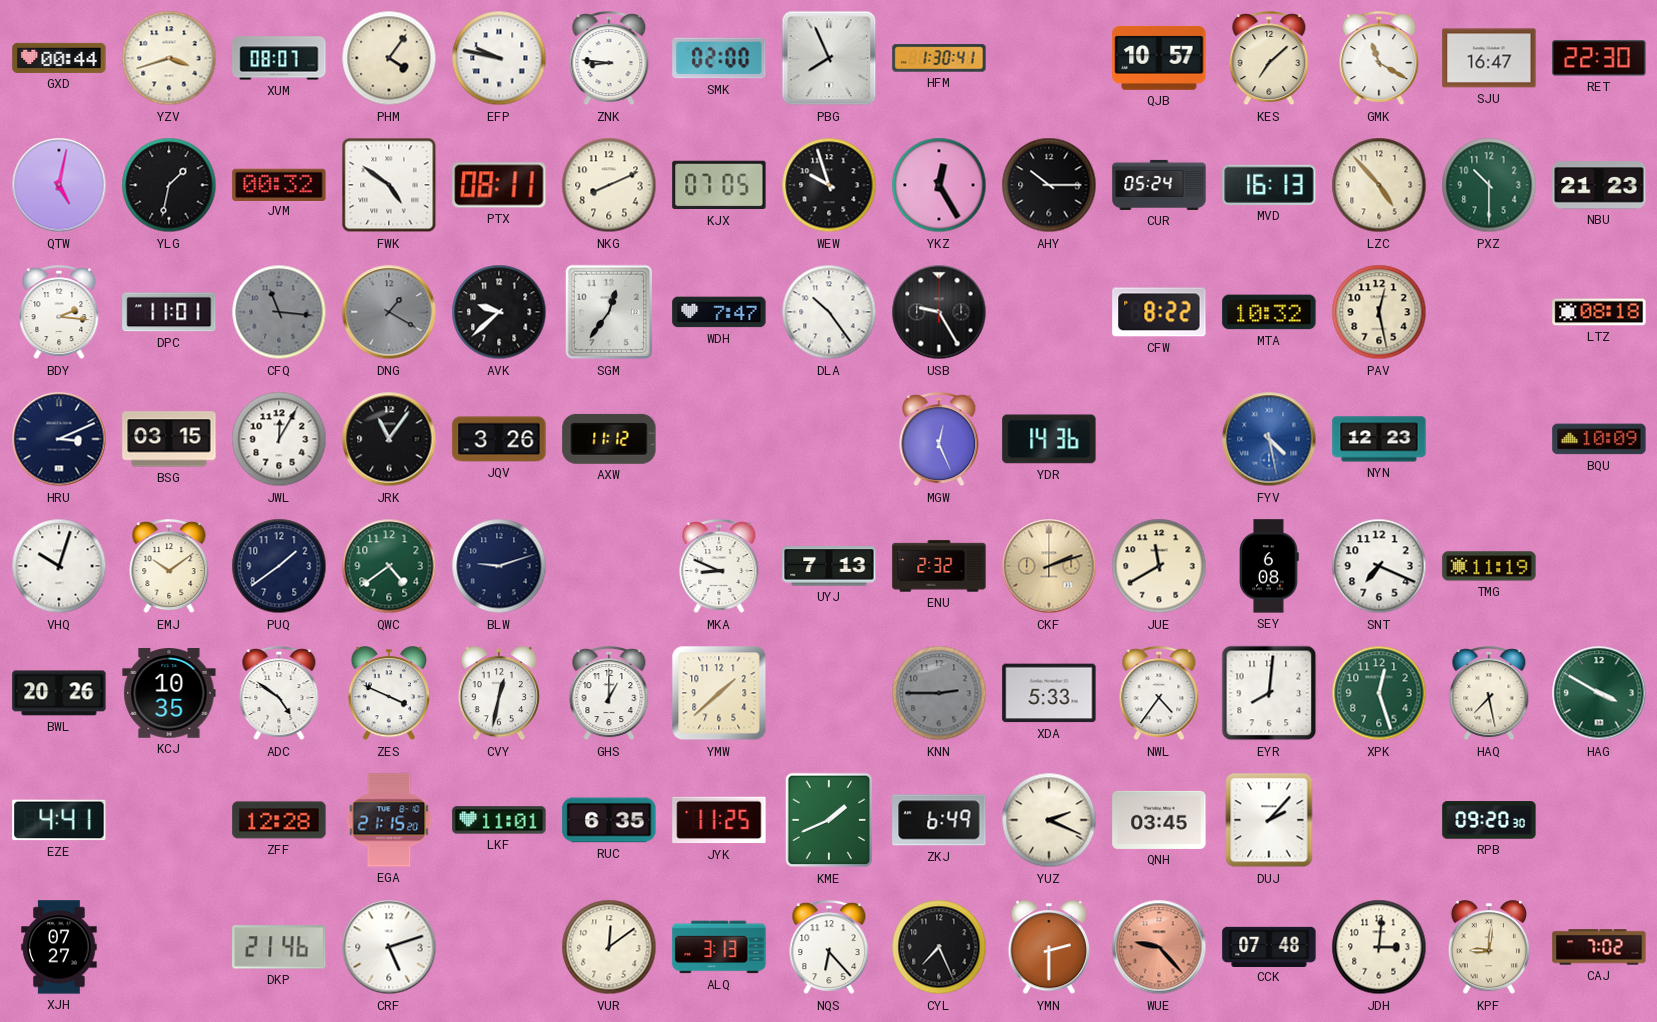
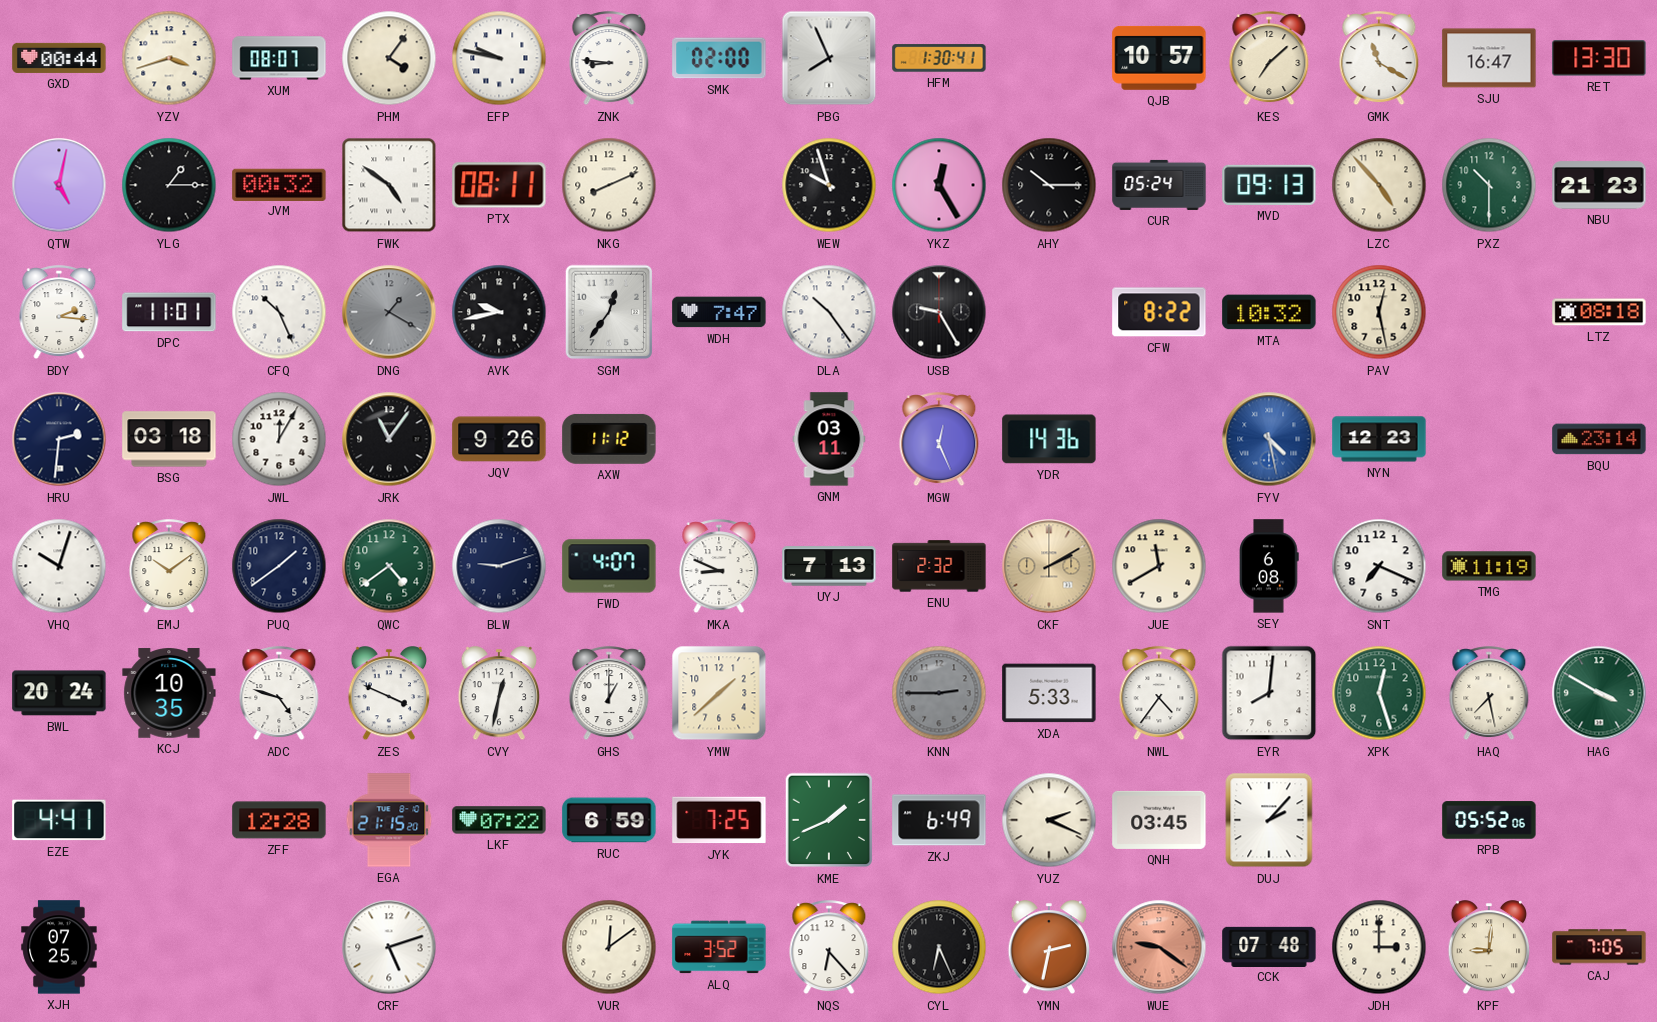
RET: 22:30 -> 13:30 (1599, 58)
YLG: 1:32 -> 1:15 (169, 185)
KJX: 07:05 -> none (719, 185)
MVD: 16:13 -> 09:13 (1269, 185)
CFQ: 11:16 -> 10:26 (279, 312)
CFQ dial: grey -> white (279, 312)
AVK: 9:38 -> 9:43 (499, 312)
HRU: 3:11 -> 2:31 (59, 439)
BSG: 03:15 -> 03:18 (169, 439)
JQV: 3:26 -> 9:26 (499, 439)
GNM: none -> 03:11 (829, 439)
BQU: 10:09 -> 23:14 (1599, 439)
FWD: none -> 4:07 (609, 566)
CKF: 2:12 -> 2:10 (1049, 566)
BWL: 20:26 -> 20:24 (59, 693)
ADC: 4:51 -> 4:48 (279, 694)
LKF: 11:01 -> 07:22 (499, 820)
RUC: 6:35 -> 6:59 (609, 820)
JYK: 11:25 -> 7:25 (719, 820)
RPB: 09:20 -> 05:52 (1489, 820)
XJH: 07:27 -> 07:25 (59, 947)
DKP: 21:46 -> none (279, 947)
ALQ: 3:13 -> 3:52 (719, 947)
CYL: 7:26 -> 6:26 (939, 947)
YMN: 2:30 -> 2:32 (1048, 948)
WUE: 9:23 -> 9:21 (1159, 947)
JDH: 3:01 -> 3:00 (1379, 947)
CAJ: 7:02 -> 7:05 (1599, 947)
